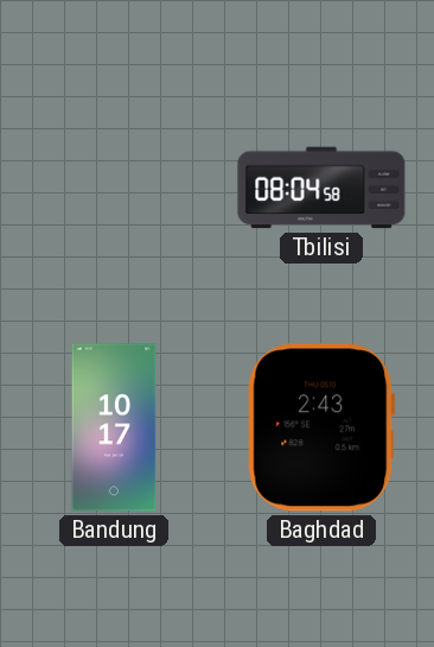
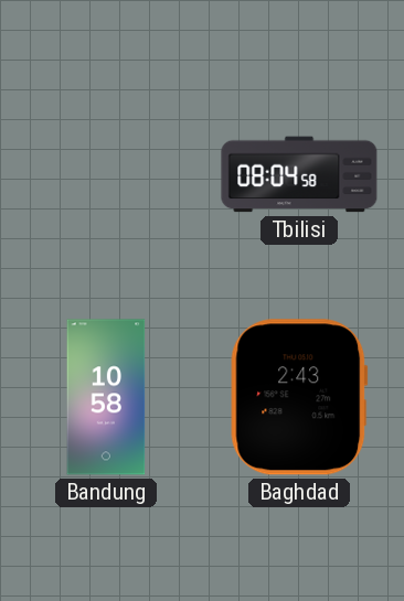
Bandung: 10:17 -> 10:58 (106, 397)
